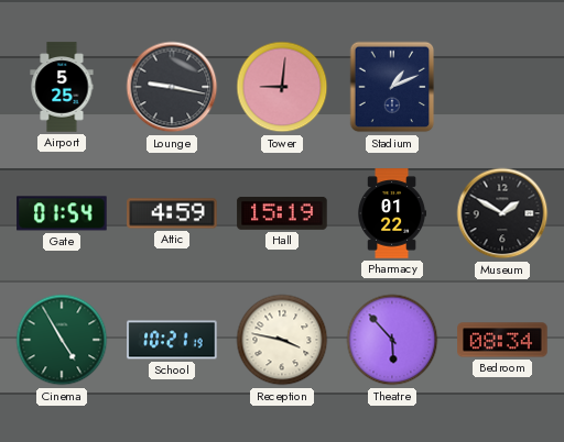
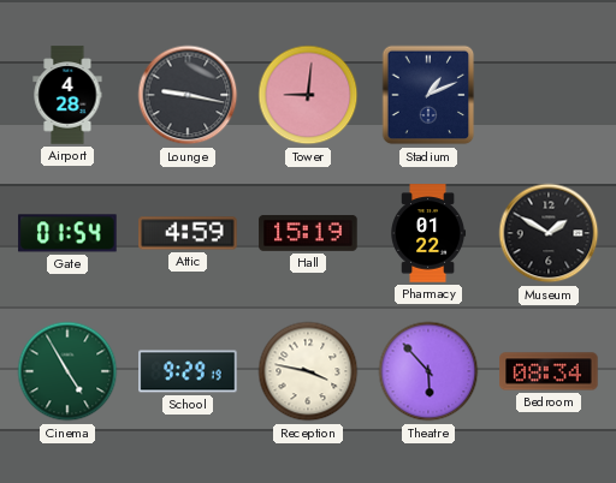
Airport: 5:25 -> 4:28 (67, 95)
School: 10:21 -> 9:29 (188, 371)
